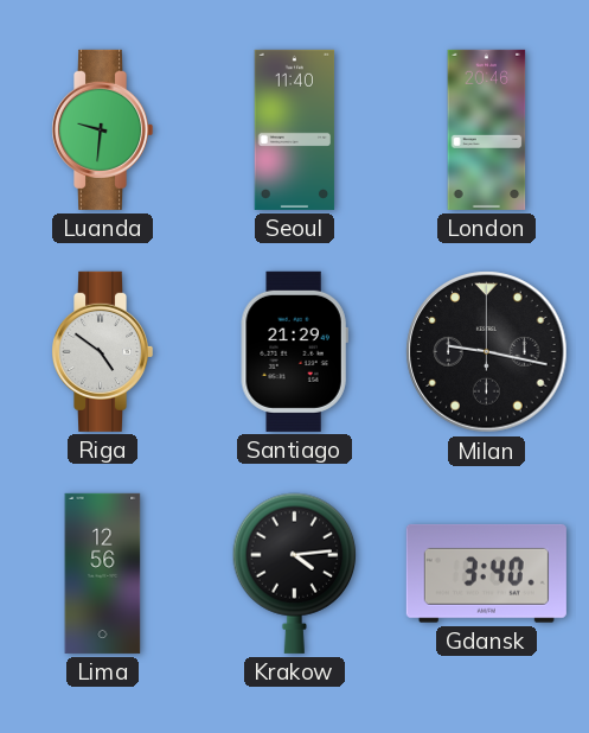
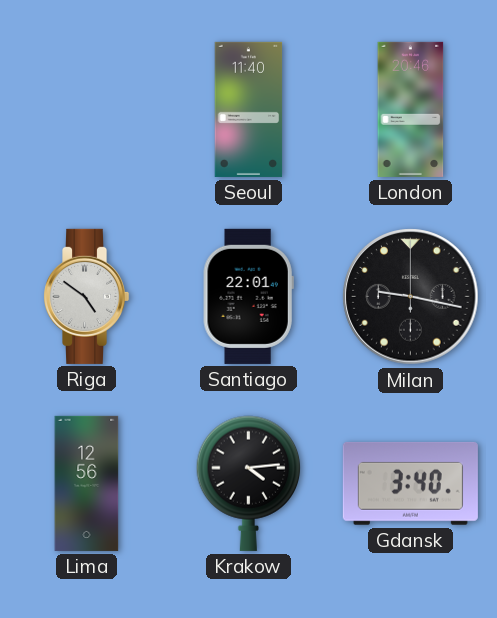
Luanda: 9:31 -> none (103, 129)
Santiago: 21:29 -> 22:01 (248, 296)
